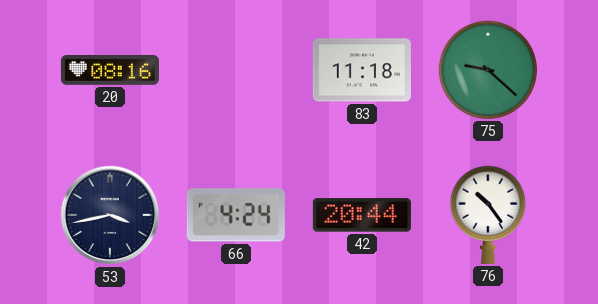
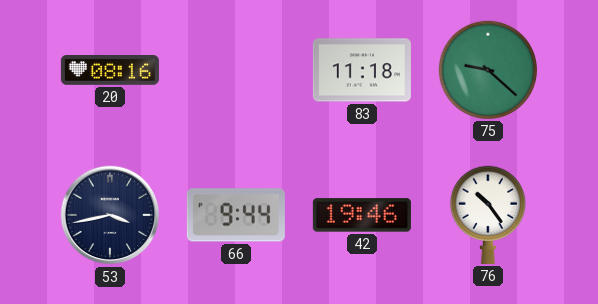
66: 4:24 -> 9:44 (236, 215)
42: 20:44 -> 19:46 (362, 215)
